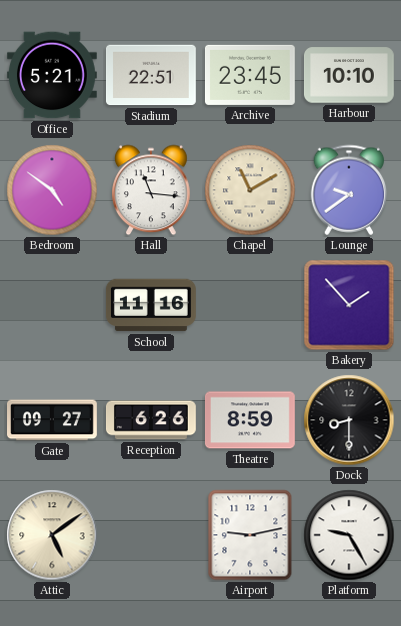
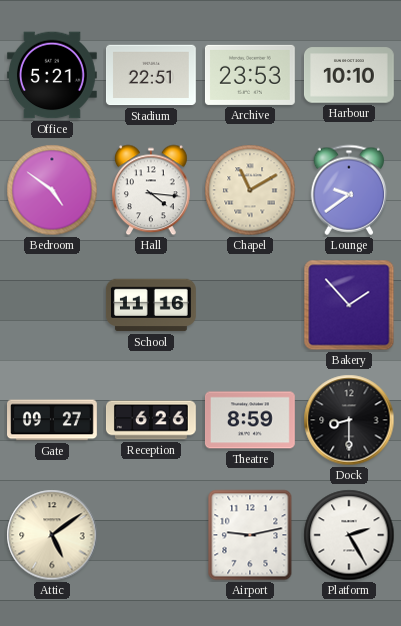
Archive: 23:45 -> 23:53 (250, 75)
Hall: 11:16 -> 4:16 (152, 190)
Platform: 9:25 -> 2:25 (349, 535)
